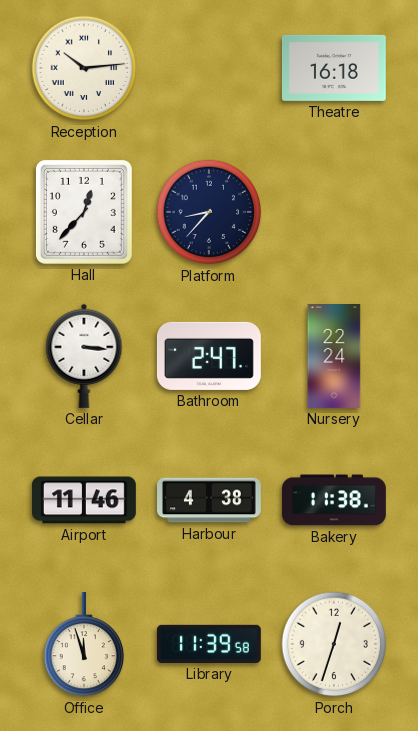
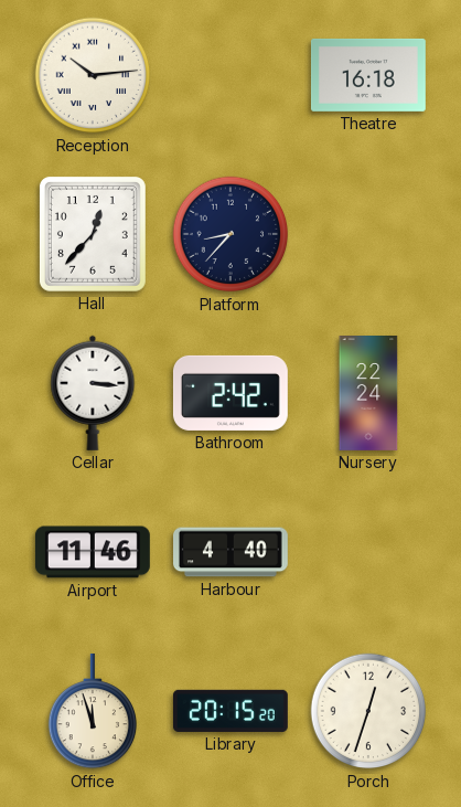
Bathroom: 2:47 -> 2:42 (230, 393)
Harbour: 4:38 -> 4:40 (232, 552)
Bakery: 11:38 -> none (335, 500)
Library: 11:39 -> 20:15 (230, 711)
